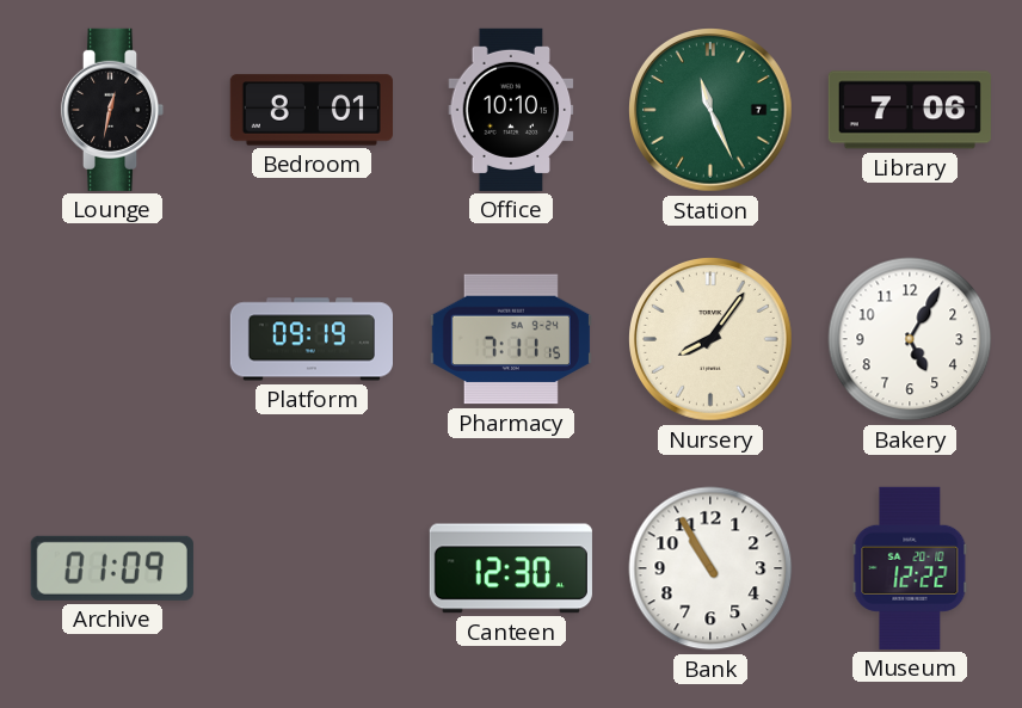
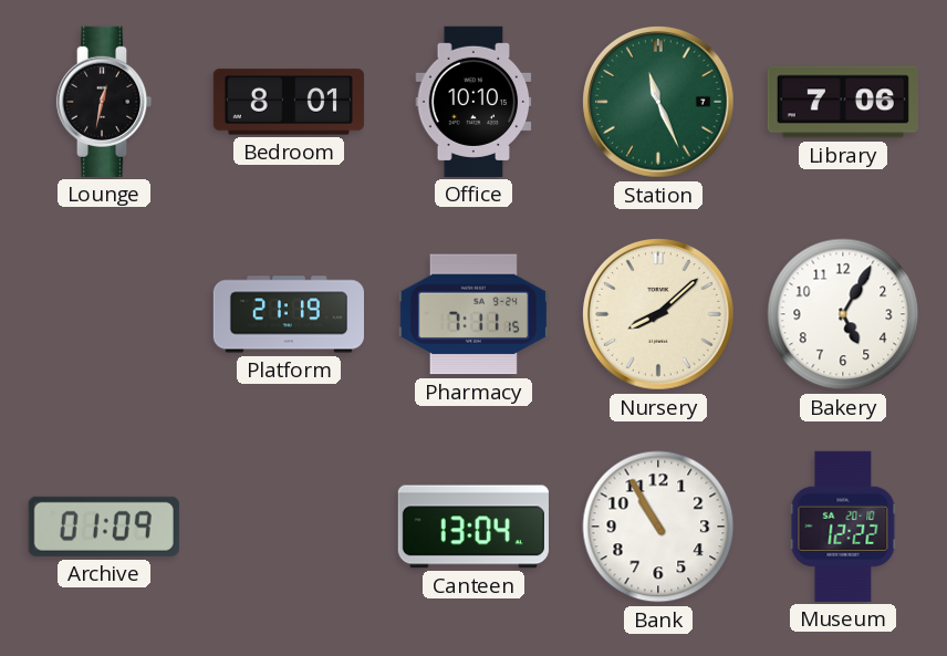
Platform: 09:19 -> 21:19 (288, 314)
Nursery: 8:06 -> 8:08 (659, 315)
Canteen: 12:30 -> 13:04 (473, 527)
